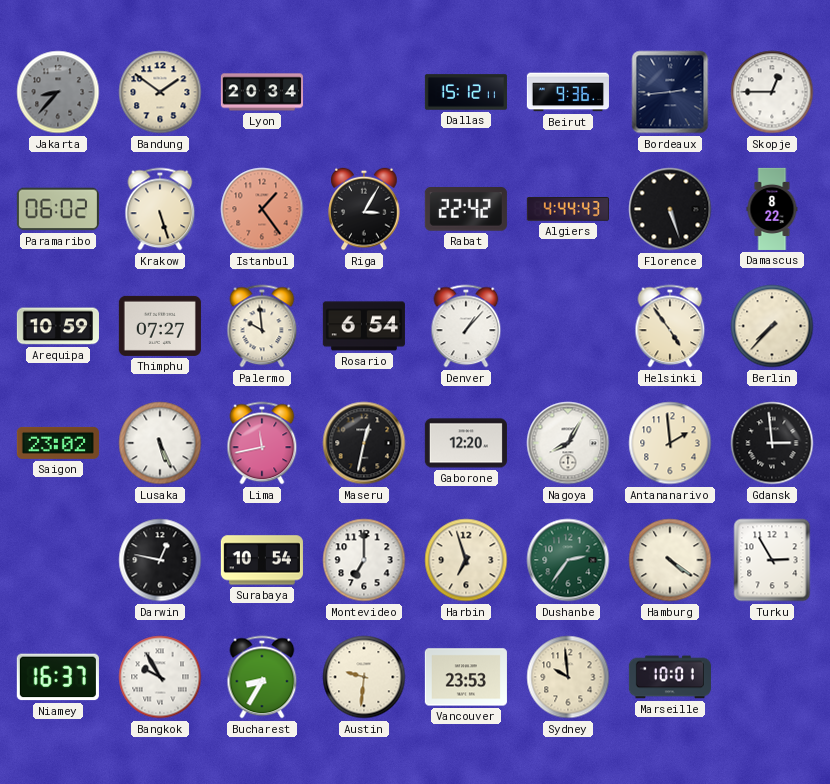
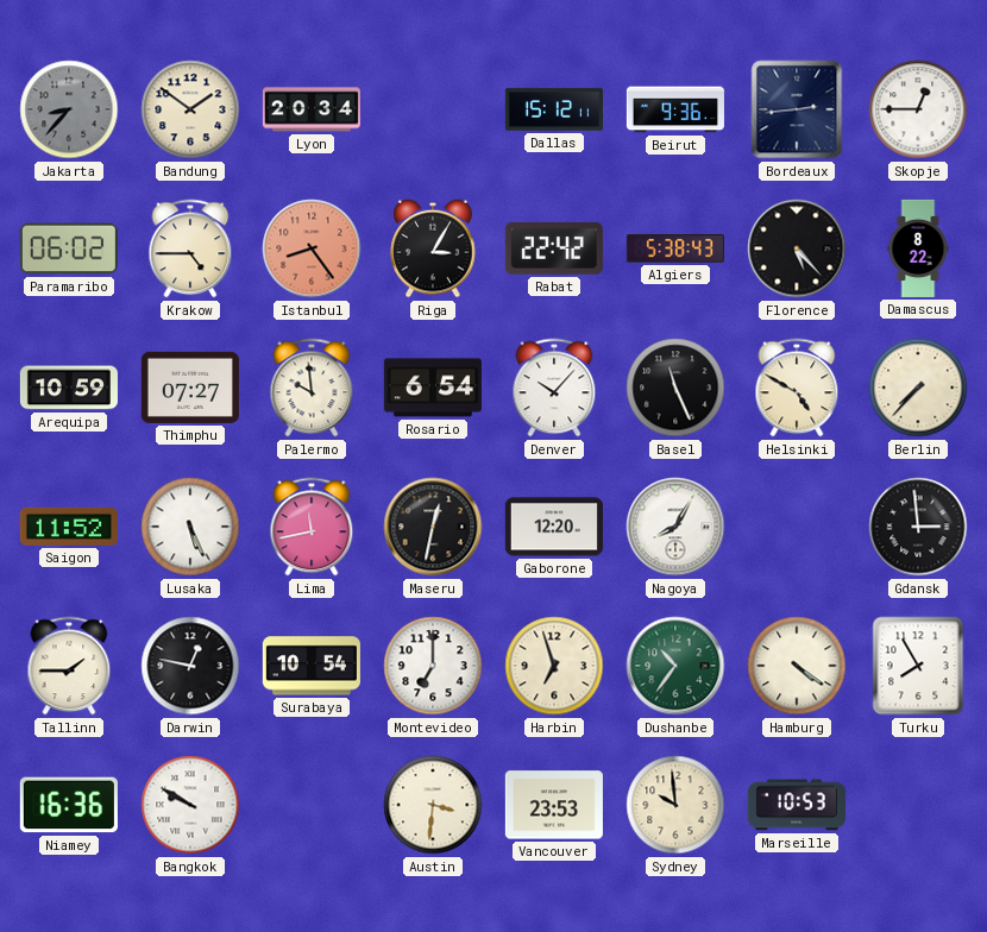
Krakow: 5:27 -> 4:45 (190, 248)
Istanbul: 1:24 -> 8:24 (312, 248)
Algiers: 4:44 -> 5:38 (675, 248)
Florence: 5:27 -> 5:23 (797, 248)
Denver: 1:07 -> 10:07 (554, 388)
Basel: none -> 11:26 (675, 388)
Helsinki: 4:54 -> 4:50 (797, 388)
Saigon: 23:02 -> 11:52 (69, 527)
Antananarivo: 1:59 -> none (670, 443)
Tallinn: none -> 1:45 (69, 666)
Dushanbe: 2:36 -> 10:36 (675, 666)
Turku: 2:55 -> 7:55 (918, 666)
Niamey: 16:37 -> 16:36 (69, 805)
Bangkok: 9:55 -> 9:50 (190, 805)
Bucharest: 8:35 -> none (262, 677)
Austin: 9:31 -> 3:31 (433, 805)
Marseille: 10:01 -> 10:53 (797, 805)
